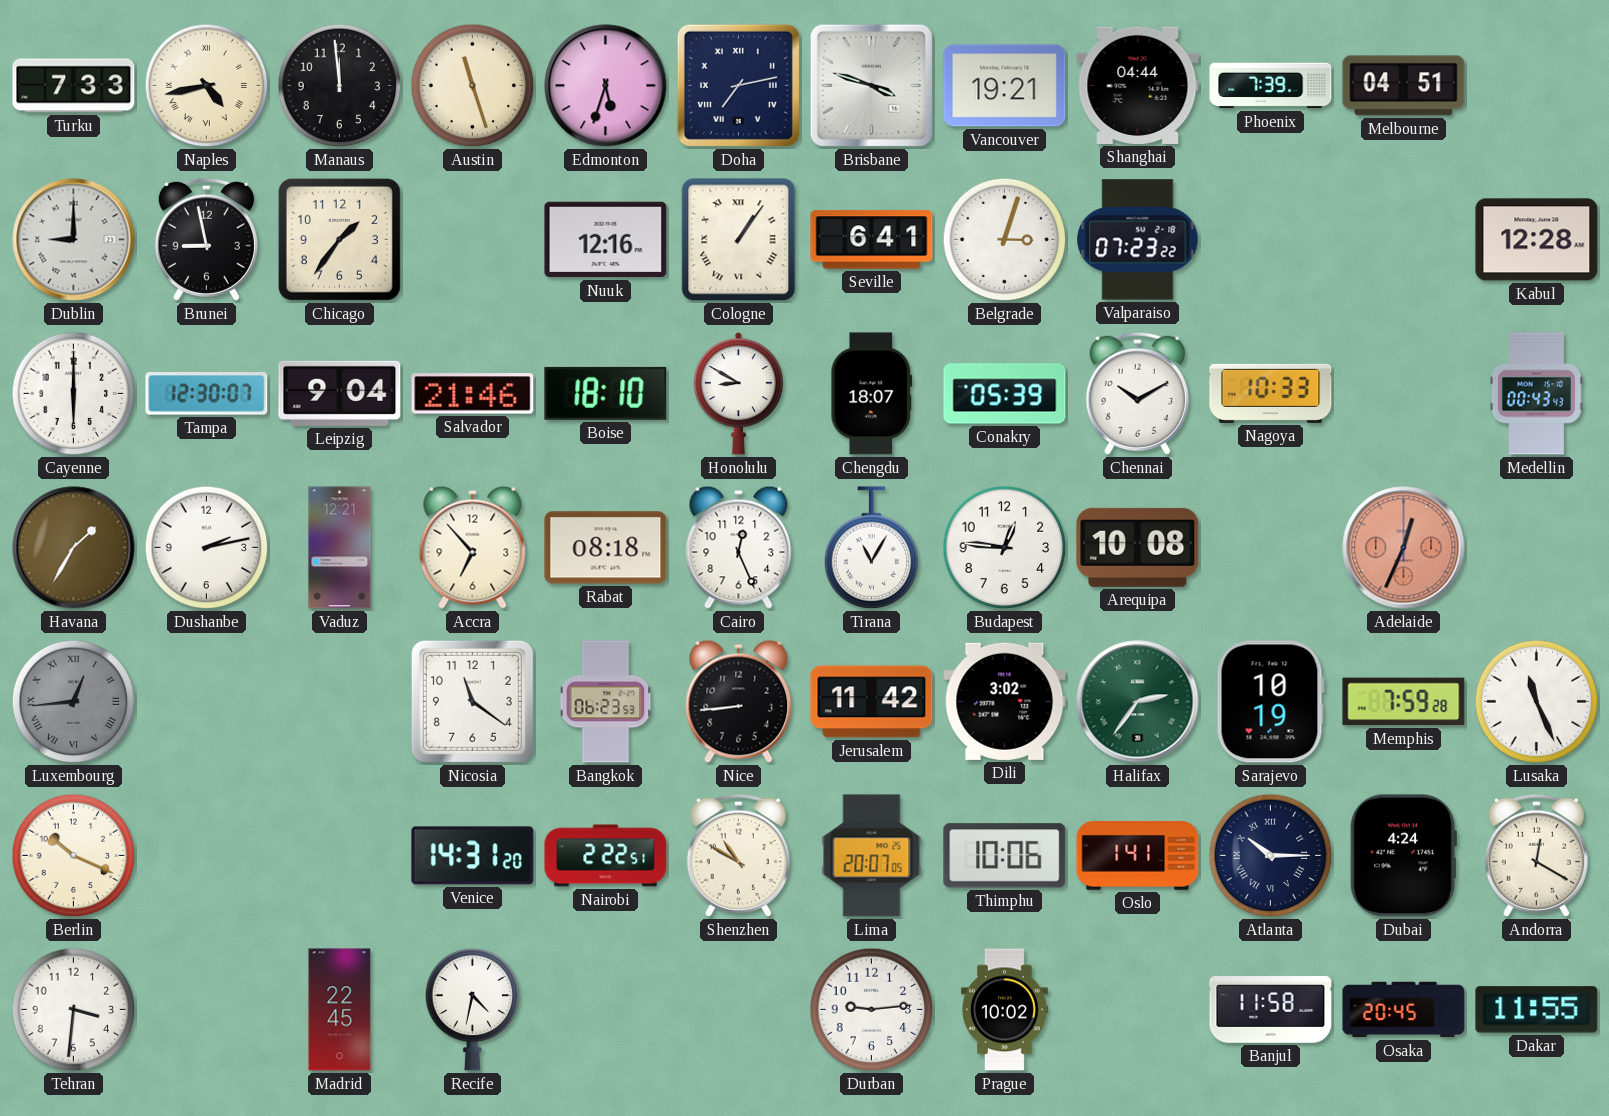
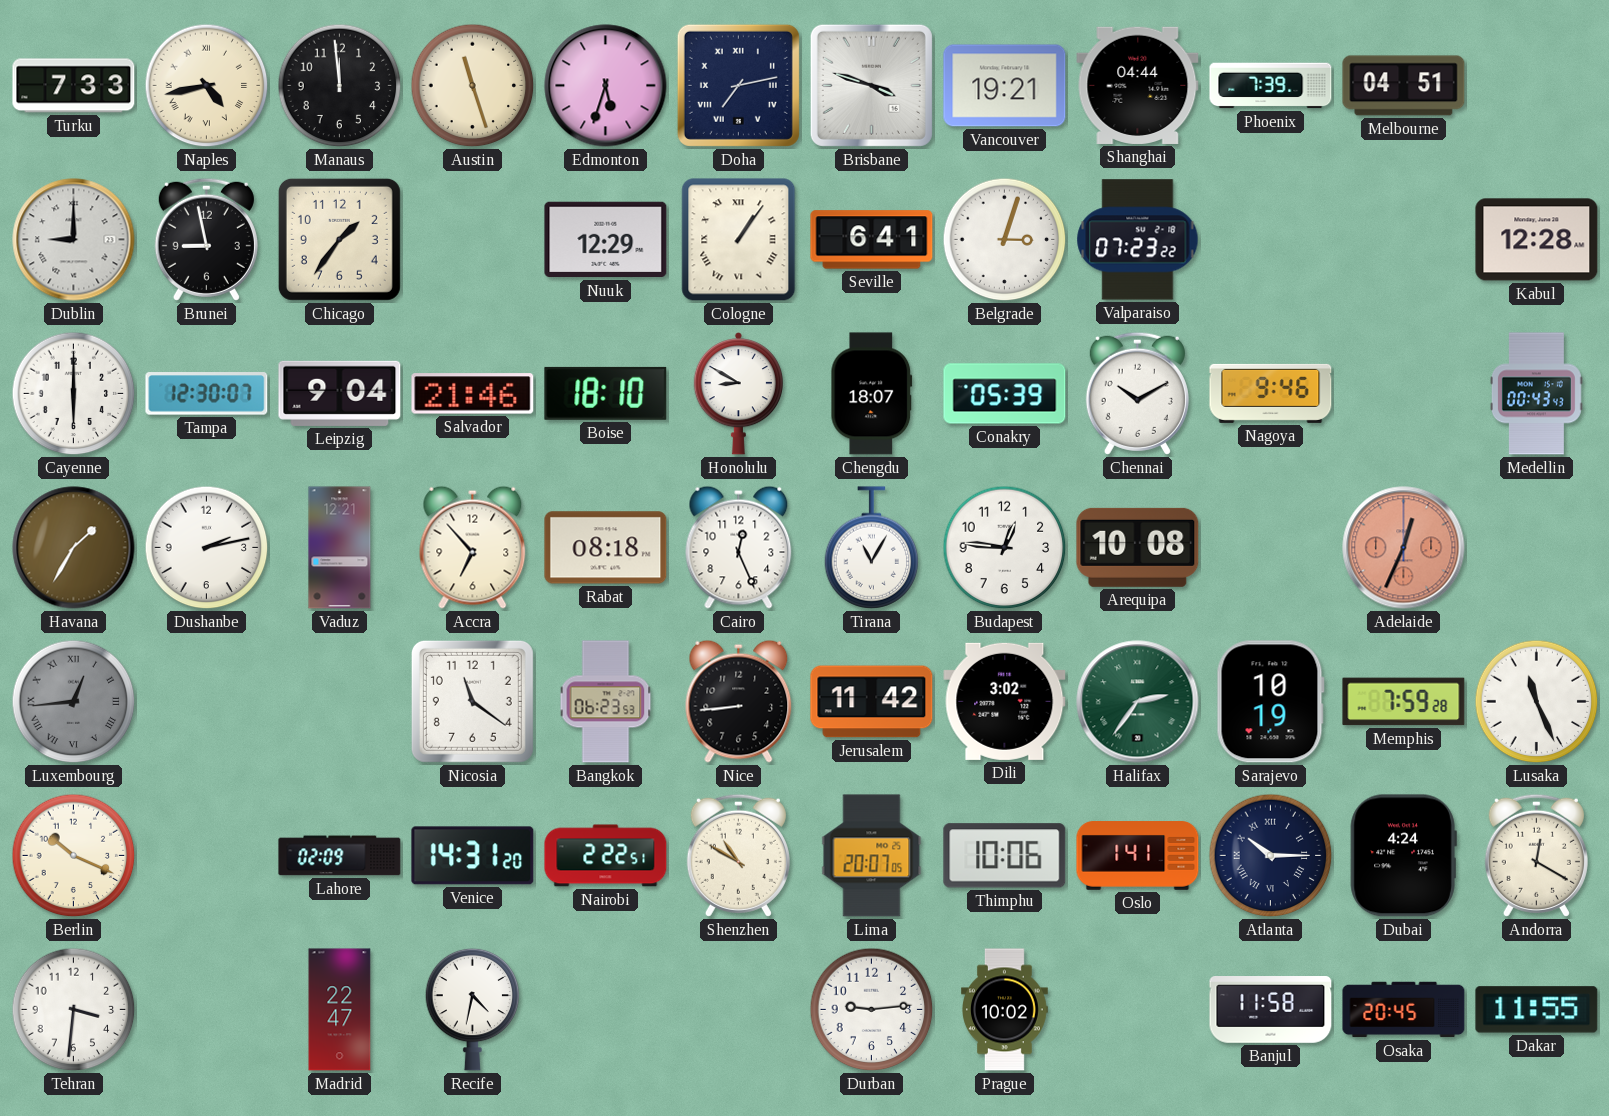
Nuuk: 12:16 -> 12:29 (606, 240)
Nagoya: 10:33 -> 9:46 (1271, 393)
Lahore: none -> 02:09 (340, 856)
Madrid: 22:45 -> 22:47 (340, 1010)
